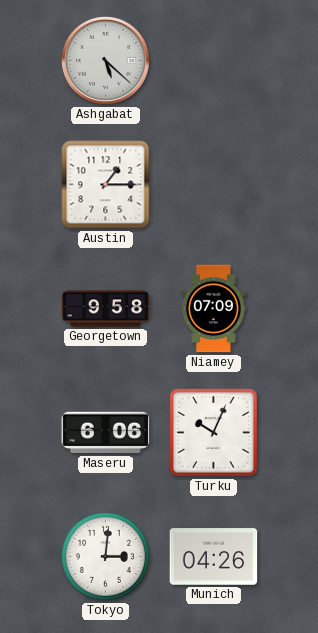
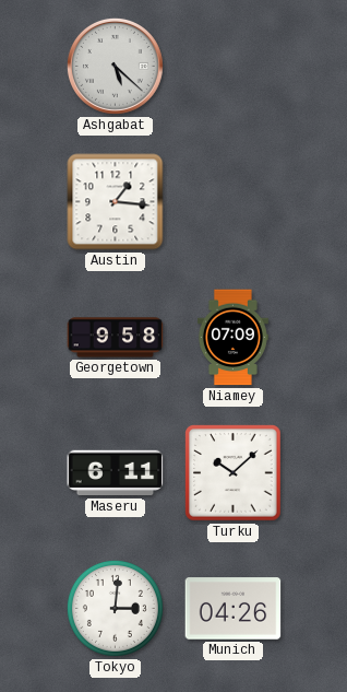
Austin: 1:15 -> 1:16 (116, 202)
Maseru: 6:06 -> 6:11 (116, 473)
Turku: 10:04 -> 10:08 (234, 473)
